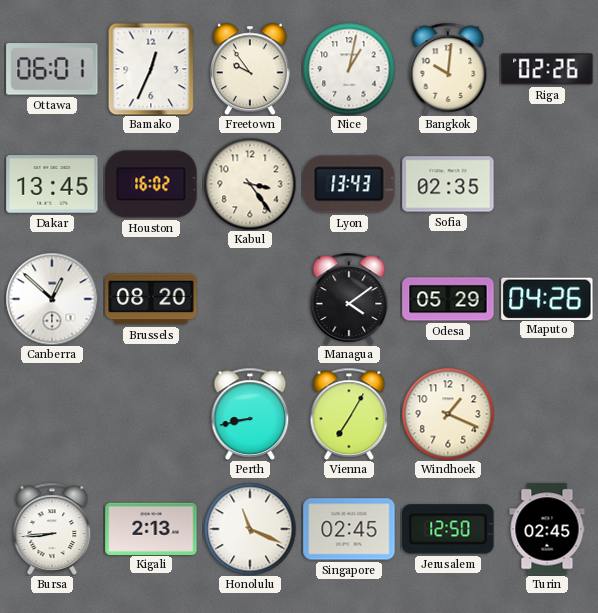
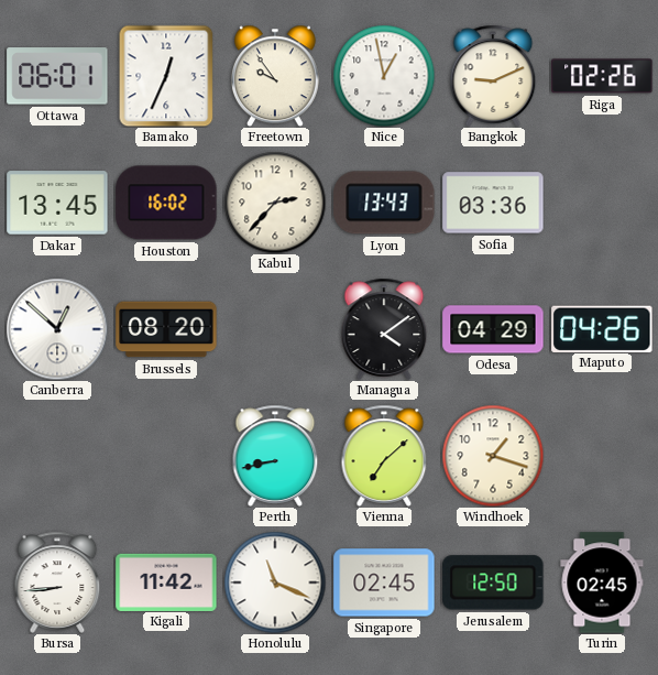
Nice: 1:02 -> 12:58 (384, 76)
Bangkok: 10:01 -> 9:11 (493, 76)
Kabul: 3:24 -> 2:37 (275, 203)
Sofia: 02:35 -> 03:36 (493, 203)
Odesa: 05:29 -> 04:29 (493, 329)
Vienna: 7:05 -> 7:08 (384, 456)
Windhoek: 1:19 -> 1:18 (493, 456)
Kigali: 2:13 -> 11:42 (166, 581)
